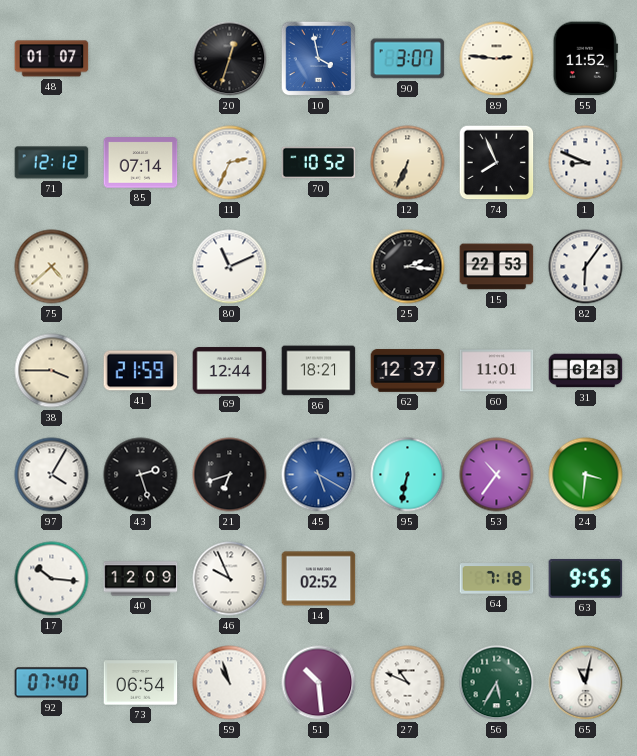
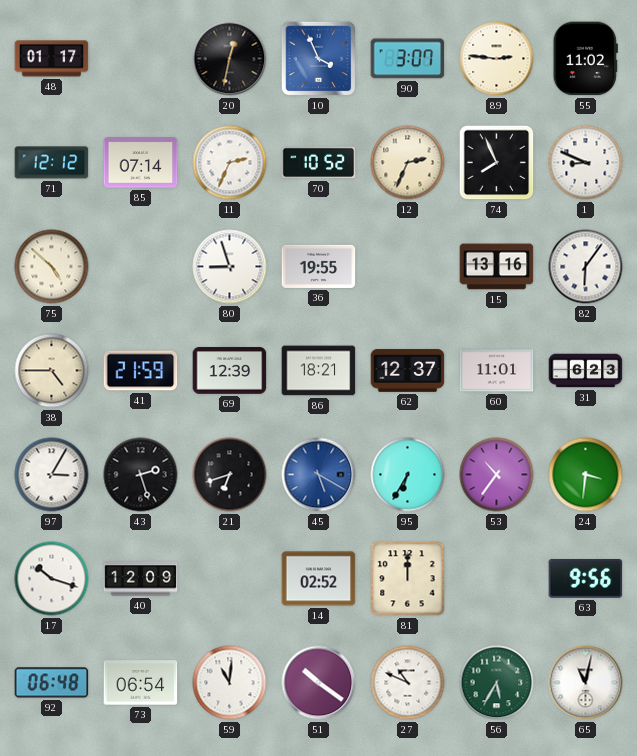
48: 01:07 -> 01:17 (52, 59)
20: 12:33 -> 12:32 (230, 59)
10: 3:58 -> 3:56 (319, 59)
55: 11:52 -> 11:02 (585, 59)
12: 6:34 -> 2:34 (408, 163)
75: 4:38 -> 4:52 (52, 267)
80: 11:11 -> 8:57 (230, 267)
36: none -> 19:55 (319, 266)
25: 2:16 -> none (408, 267)
15: 22:53 -> 13:16 (497, 267)
38: 3:45 -> 4:45 (52, 371)
69: 12:44 -> 12:39 (230, 371)
97: 4:05 -> 3:05 (52, 475)
95: 6:32 -> 6:35 (408, 475)
17: 10:16 -> 10:18 (52, 579)
46: 9:56 -> none (230, 579)
81: none -> 12:00 (408, 579)
64: 7:18 -> none (497, 579)
63: 9:55 -> 9:56 (586, 579)
92: 07:40 -> 06:48 (52, 683)
59: 10:57 -> 11:01 (230, 683)
51: 10:29 -> 10:21 (319, 683)
